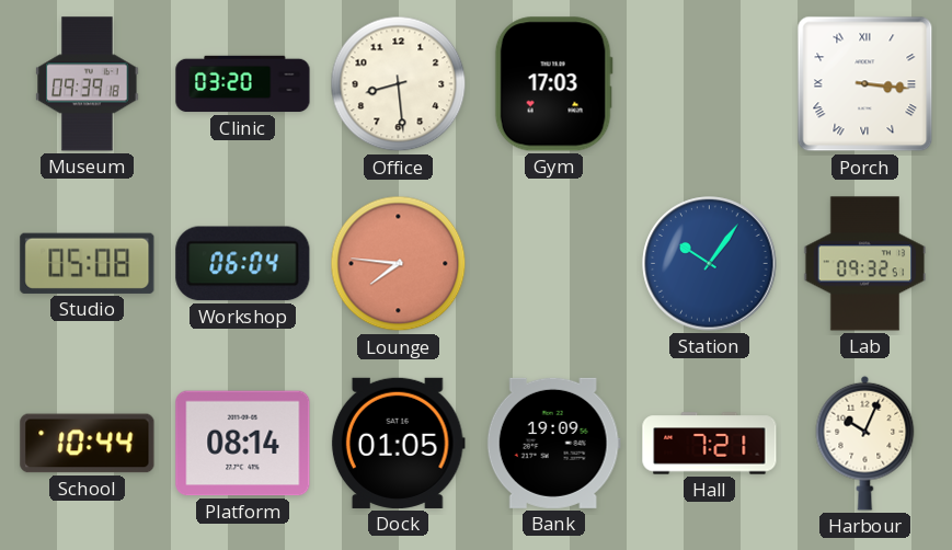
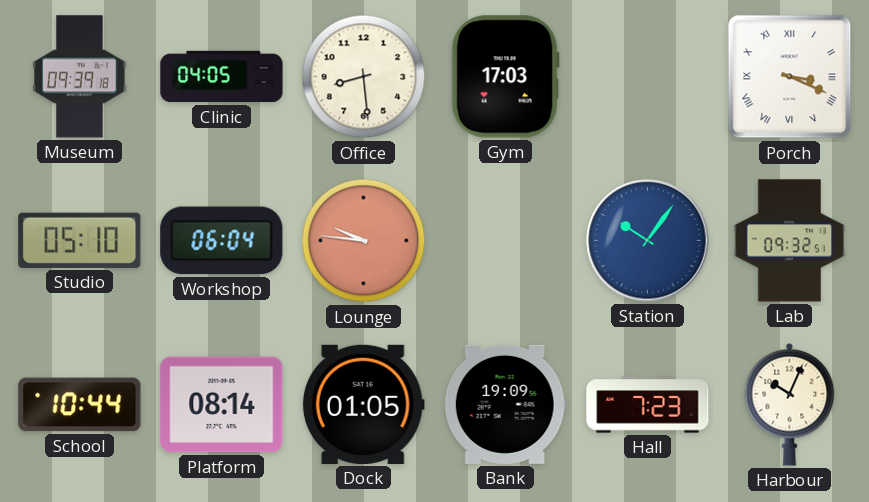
Clinic: 03:20 -> 04:05 (222, 77)
Porch: 3:16 -> 3:19 (790, 77)
Studio: 05:08 -> 05:10 (80, 240)
Lounge: 7:46 -> 9:46 (364, 241)
Hall: 7:21 -> 7:23 (648, 405)
